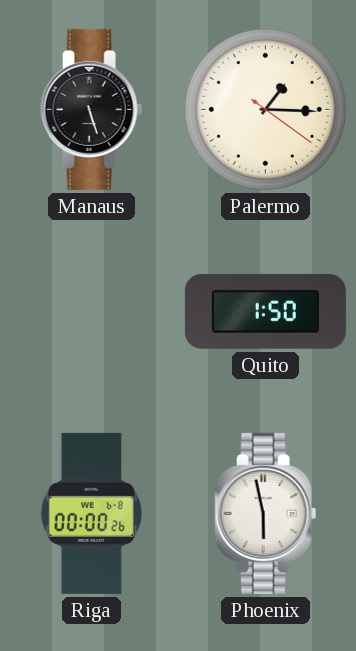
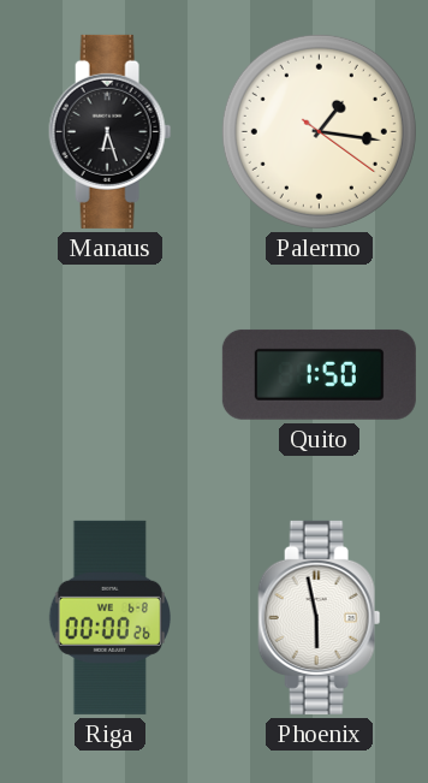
Manaus: 5:27 -> 6:27 (111, 131)
Palermo: 1:15 -> 1:16 (319, 131)
